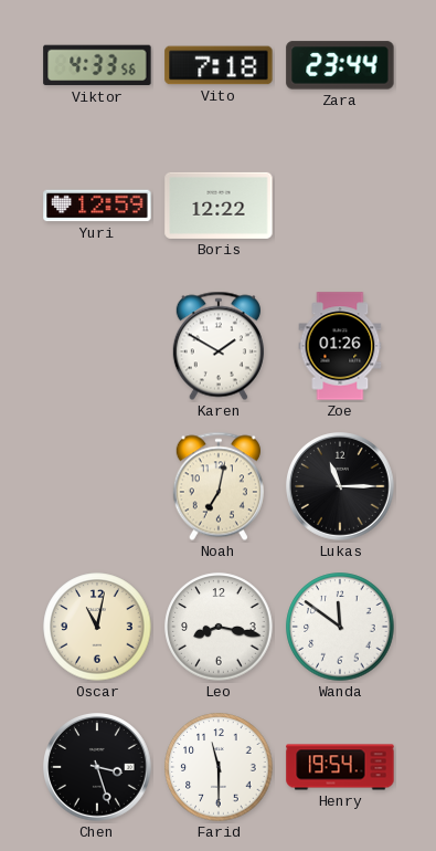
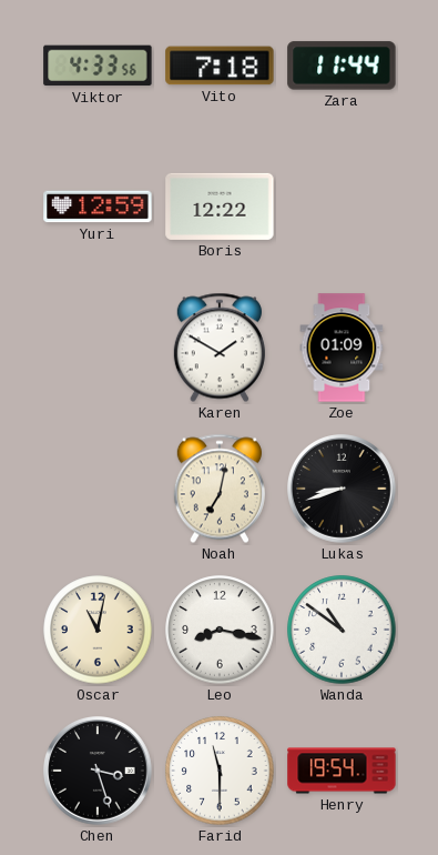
Zara: 23:44 -> 11:44 (342, 66)
Zoe: 01:26 -> 01:09 (342, 348)
Lukas: 11:15 -> 8:42 (343, 490)
Wanda: 11:51 -> 10:51 (342, 630)
